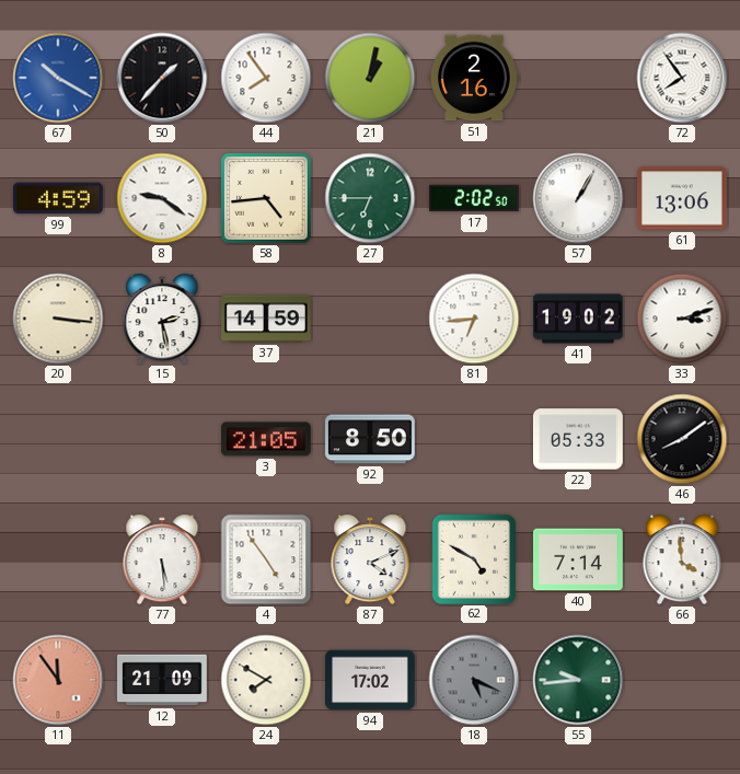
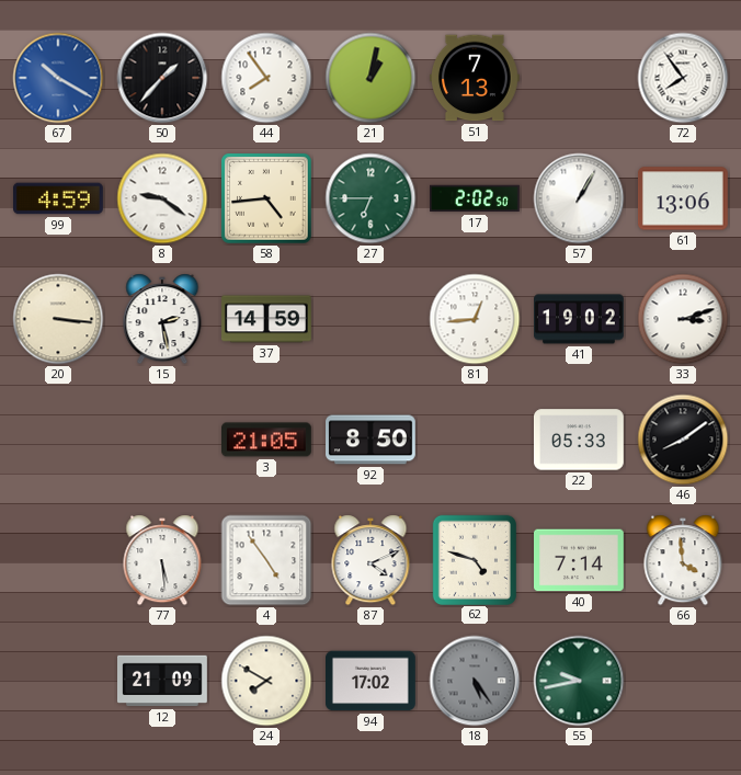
51: 2:16 -> 7:13 (475, 78)
81: 6:44 -> 12:44 (475, 319)
62: 4:50 -> 4:48 (474, 559)
11: 11:54 -> none (58, 680)
18: 5:19 -> 5:24 (475, 681)
55: 9:44 -> 9:43 (579, 681)
